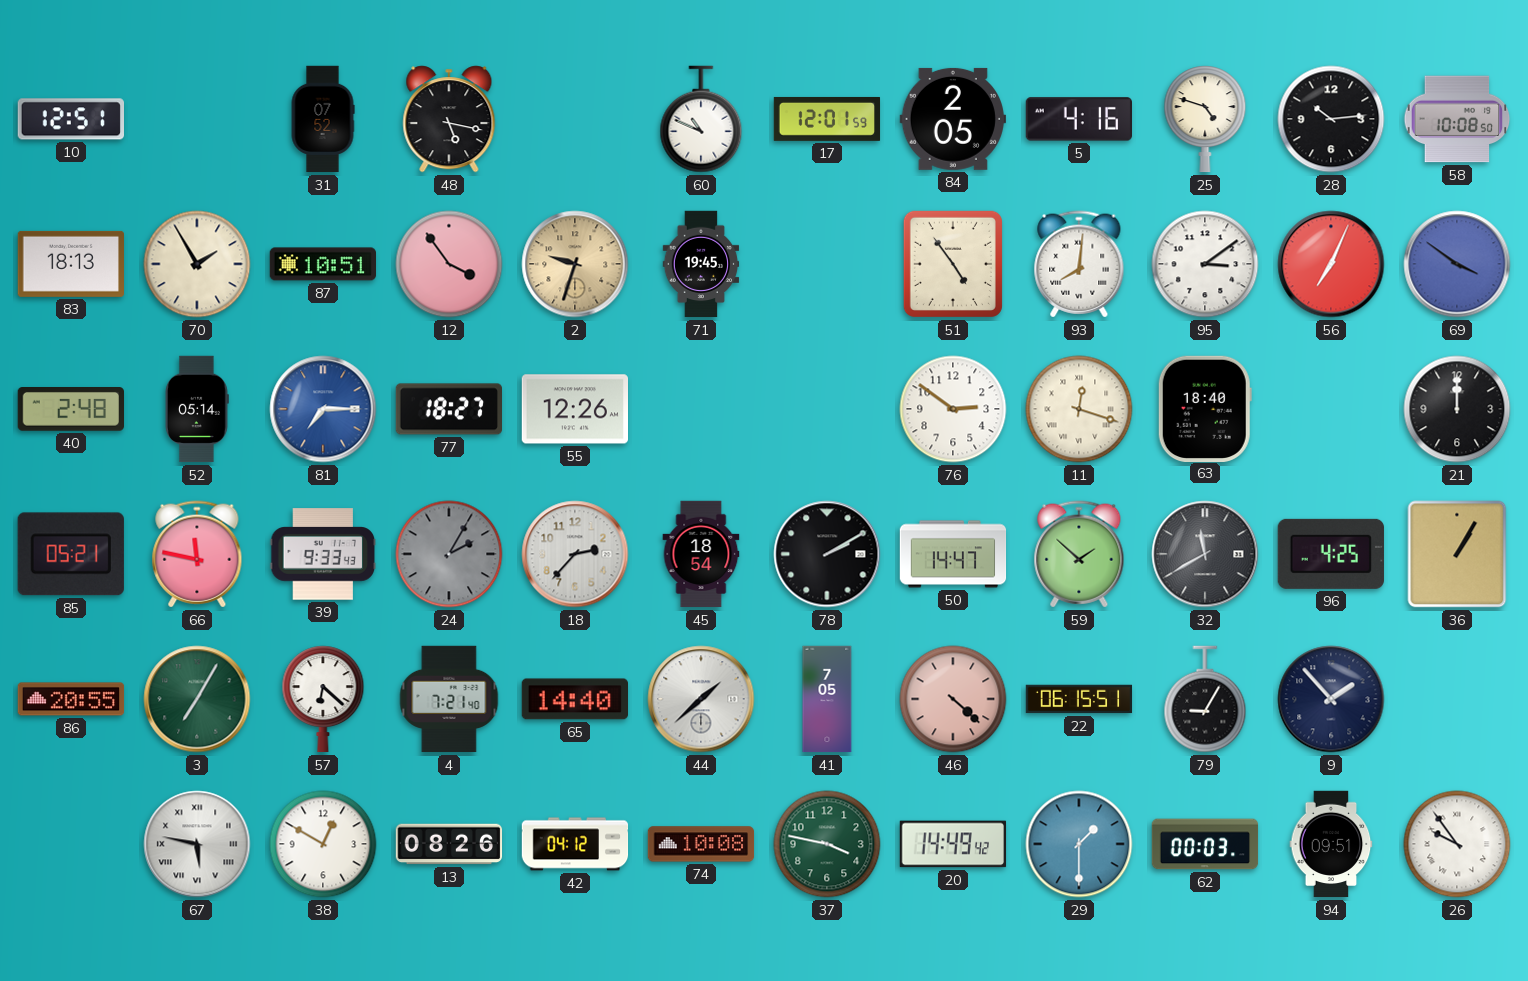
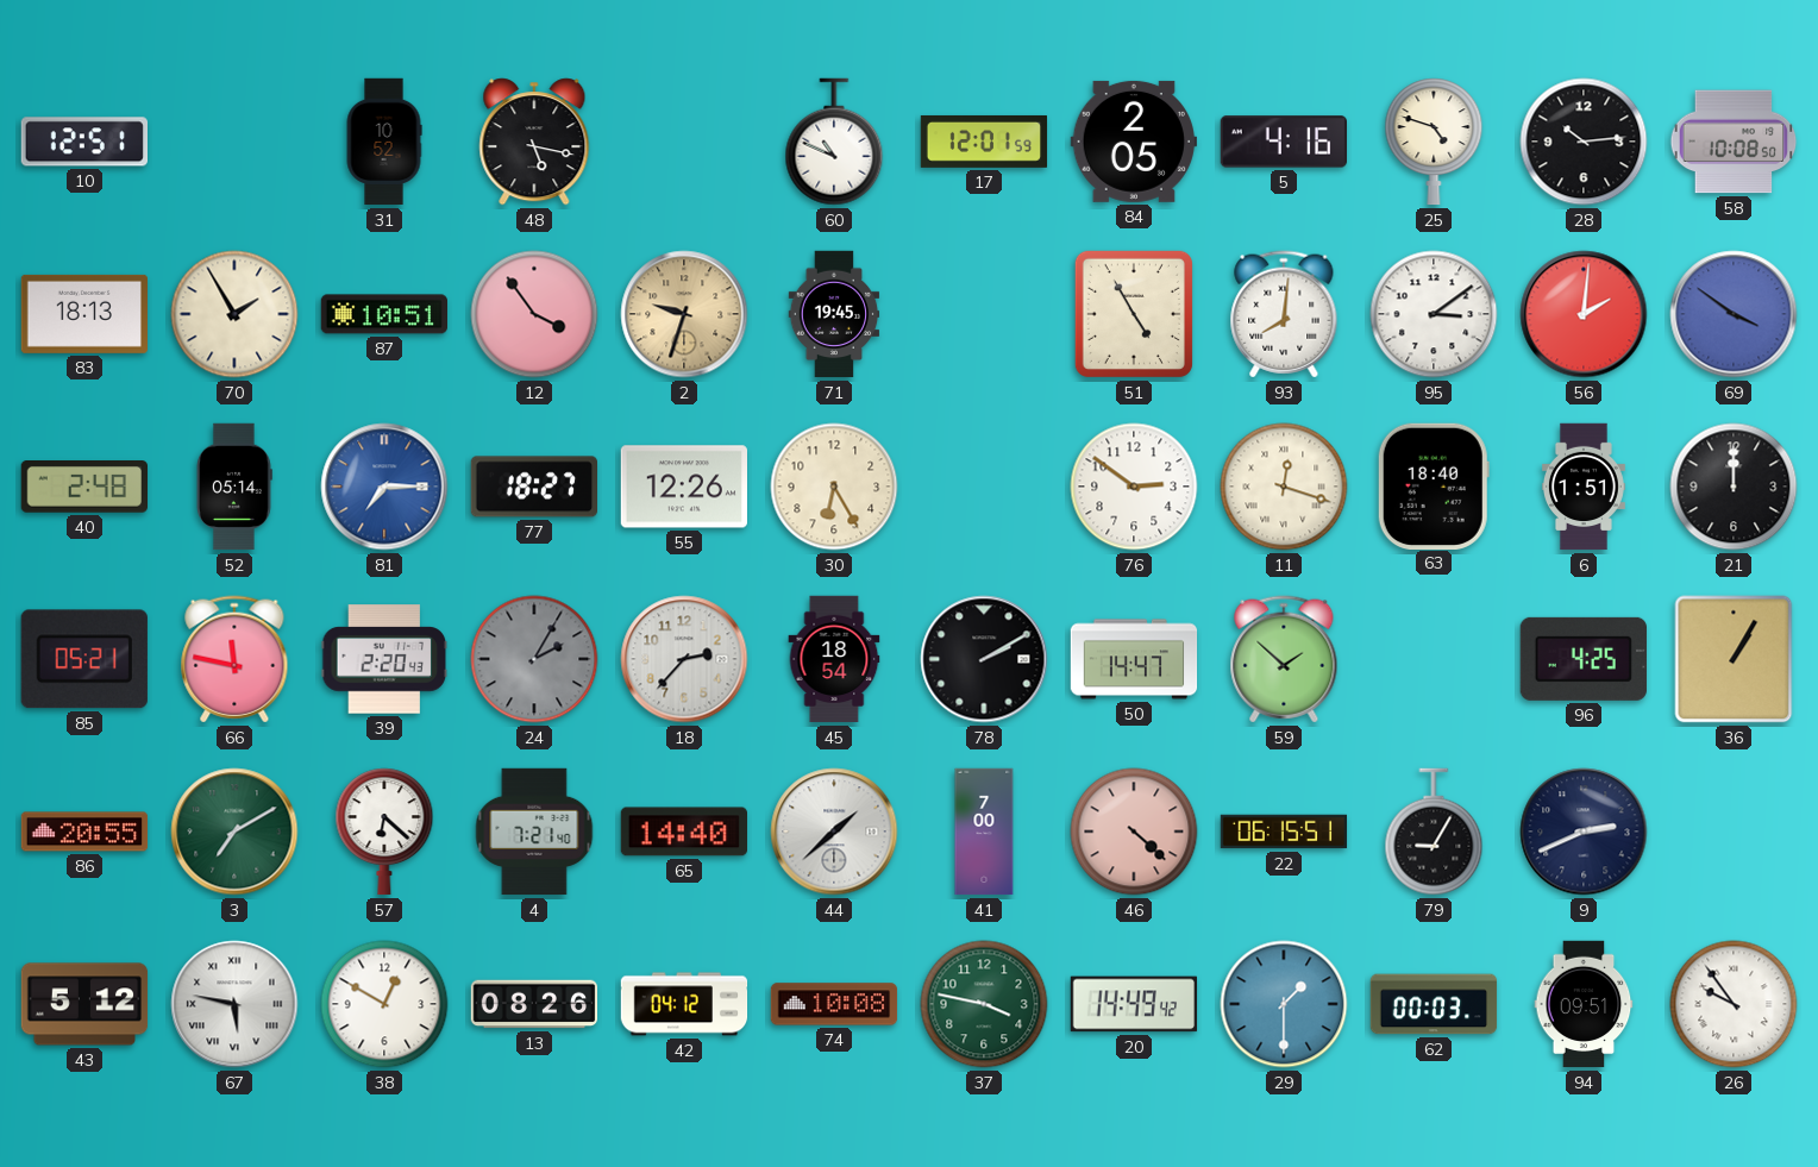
31: 07:52 -> 10:52 (384, 142)
51: 4:54 -> 4:55 (1134, 314)
56: 7:04 -> 2:01 (1584, 314)
30: none -> 6:25 (834, 487)
6: none -> 1:51 (1584, 487)
39: 9:33 -> 2:20 (384, 659)
32: 11:40 -> none (1205, 554)
3: 7:05 -> 7:10 (234, 832)
41: 7:05 -> 7:00 (984, 832)
9: 1:53 -> 2:41 (1584, 832)
43: none -> 5:12 (84, 1004)
